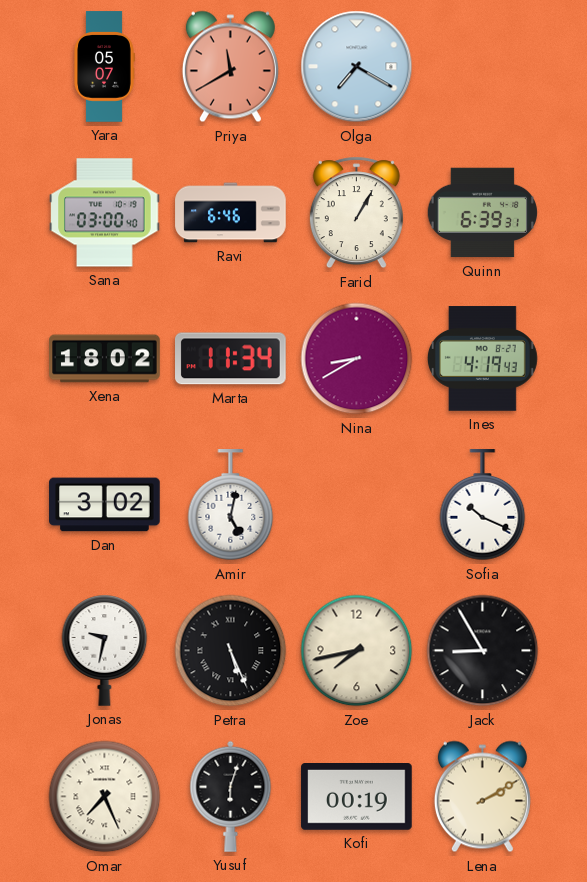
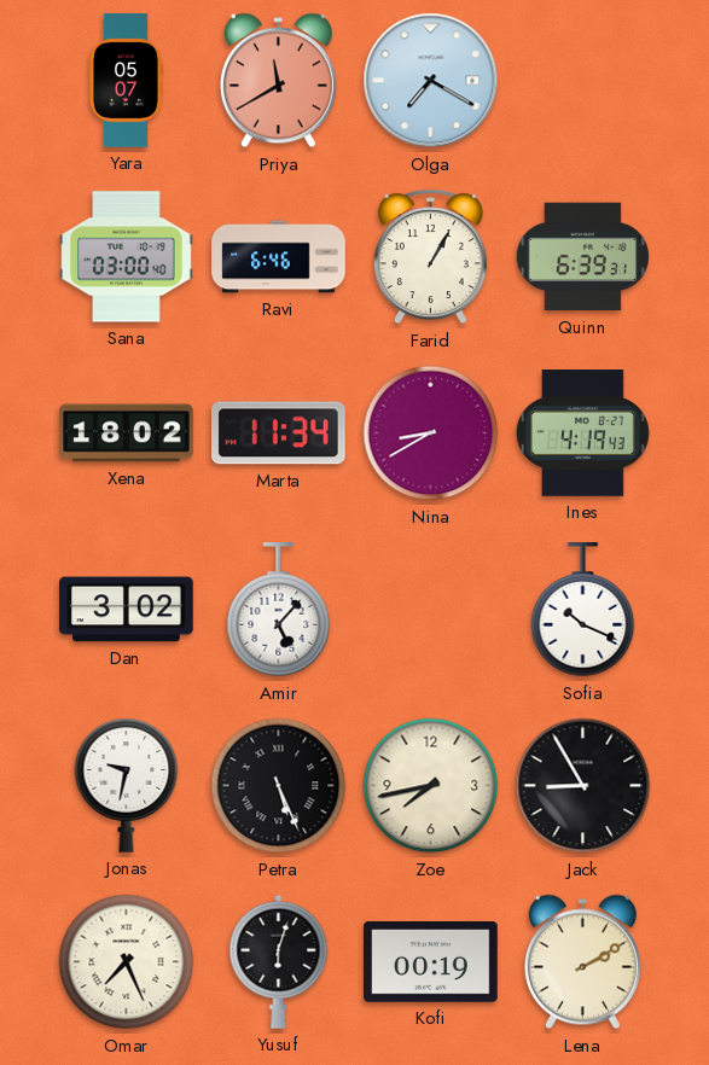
Amir: 5:02 -> 5:07 (279, 610)
